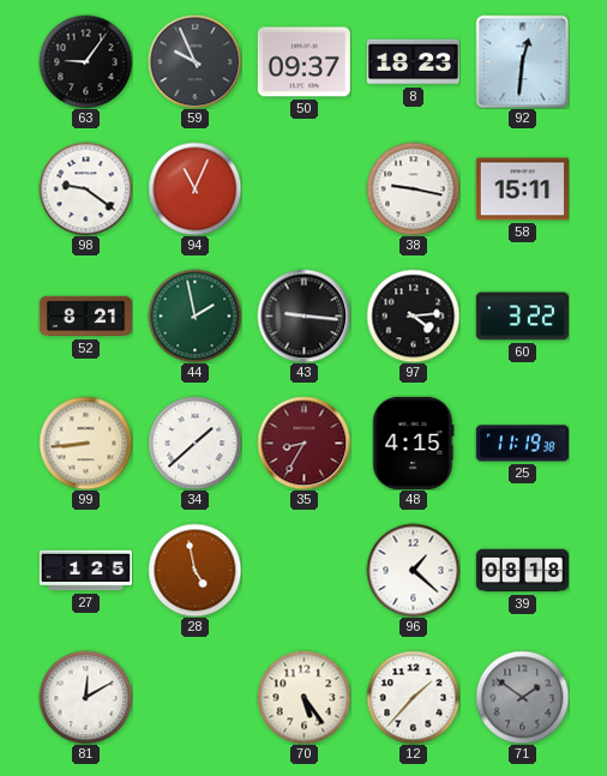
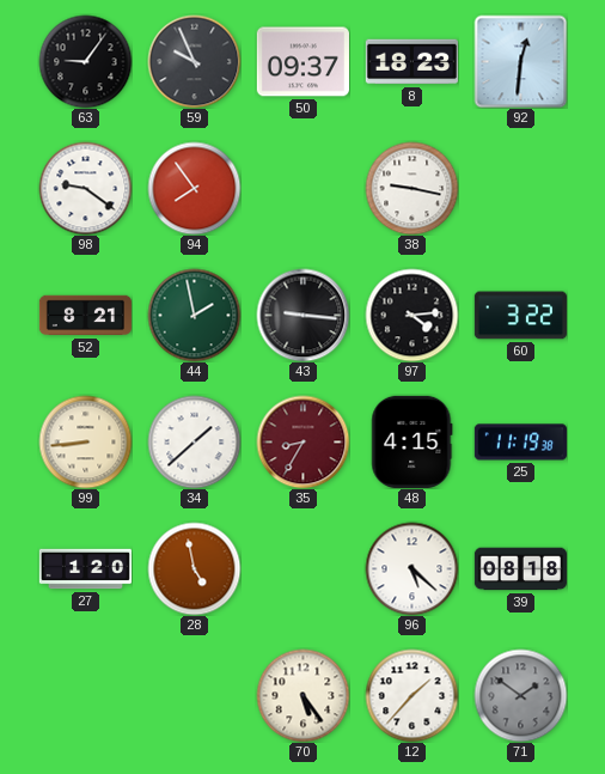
94: 11:04 -> 7:54 (194, 188)
58: 15:11 -> none (522, 190)
27: 1:25 -> 1:20 (85, 569)
96: 1:22 -> 5:22 (411, 568)
81: 12:10 -> none (85, 697)
